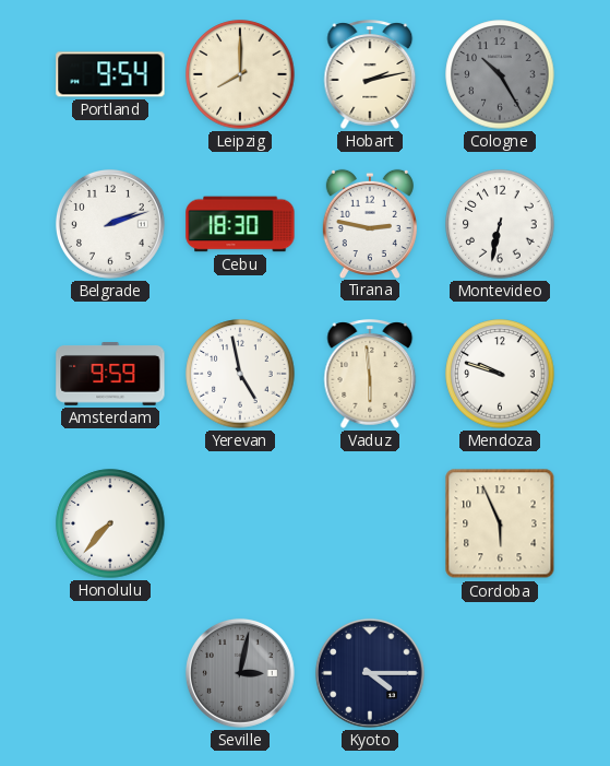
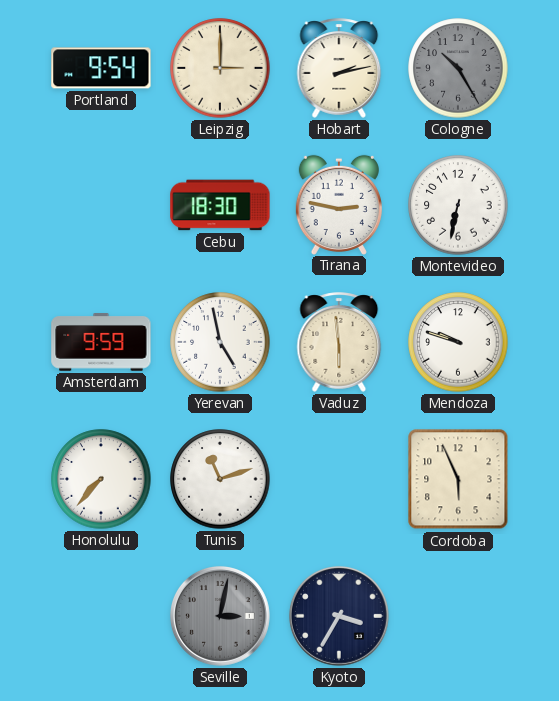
Leipzig: 8:00 -> 3:00 (220, 68)
Belgrade: 2:12 -> none (110, 224)
Tunis: none -> 11:12 (220, 479)
Kyoto: 4:15 -> 3:35 (339, 616)
